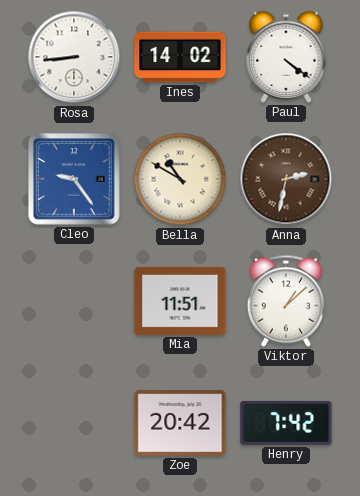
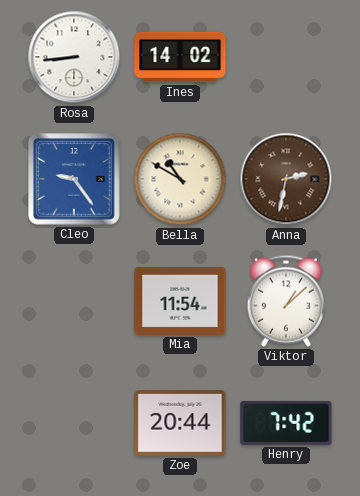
Paul: 4:21 -> none (286, 57)
Mia: 11:51 -> 11:54 (180, 301)
Zoe: 20:42 -> 20:44 (180, 423)
